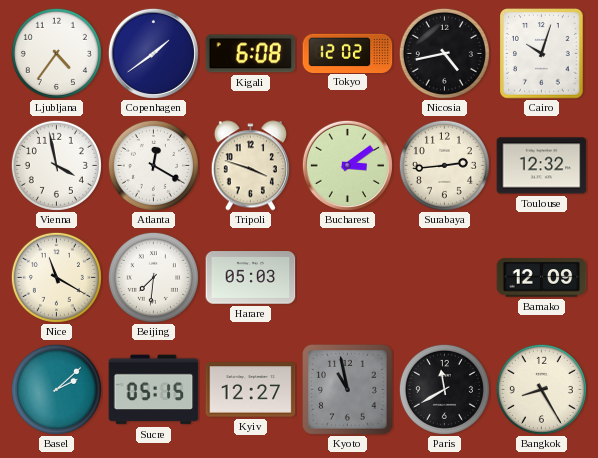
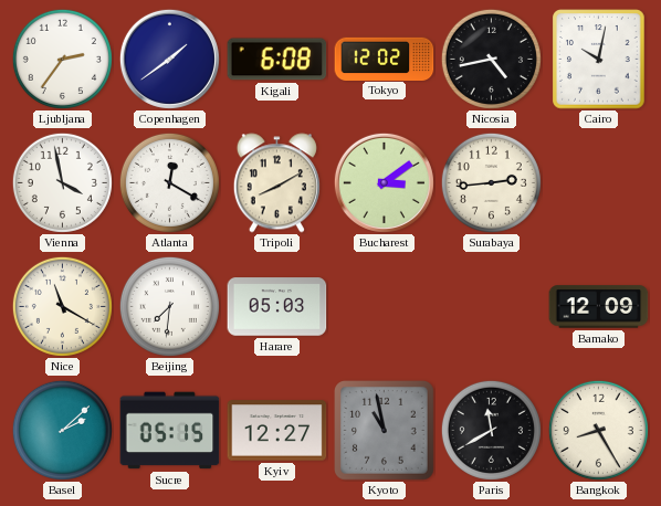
Ljubljana: 4:36 -> 2:36 (62, 59)
Cairo: 10:03 -> 10:02 (599, 60)
Tripoli: 3:48 -> 8:10 (276, 183)
Toulouse: 12:32 -> none (542, 166)
